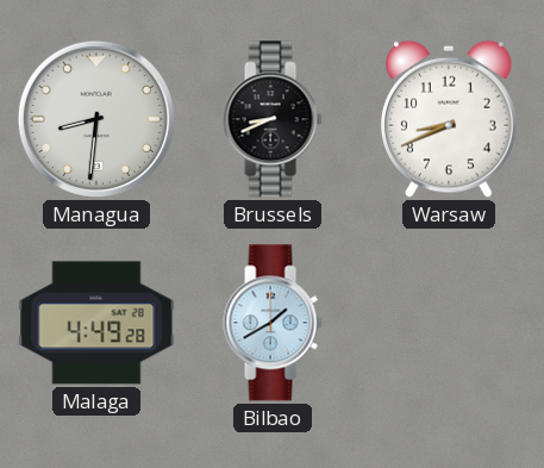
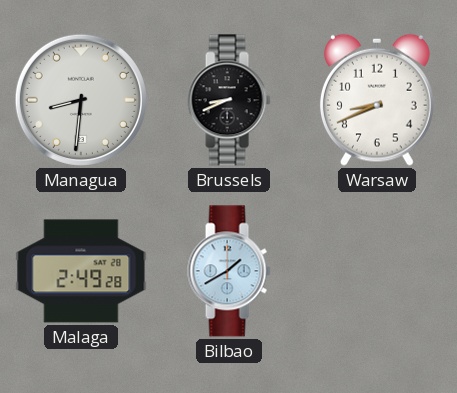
Malaga: 4:49 -> 2:49 (81, 271)
